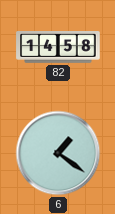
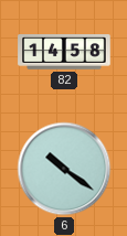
6: 1:21 -> 10:21 (64, 169)
